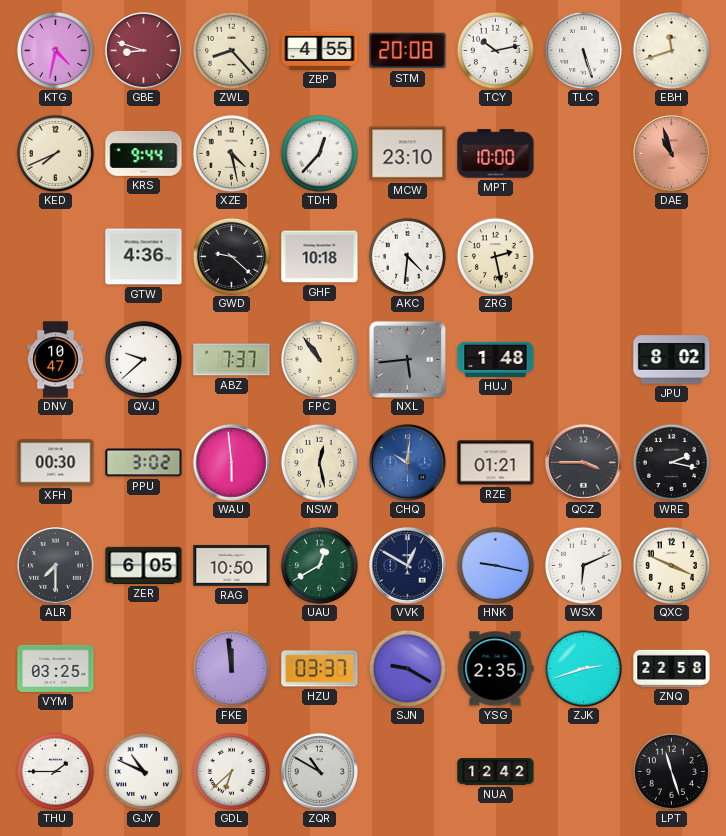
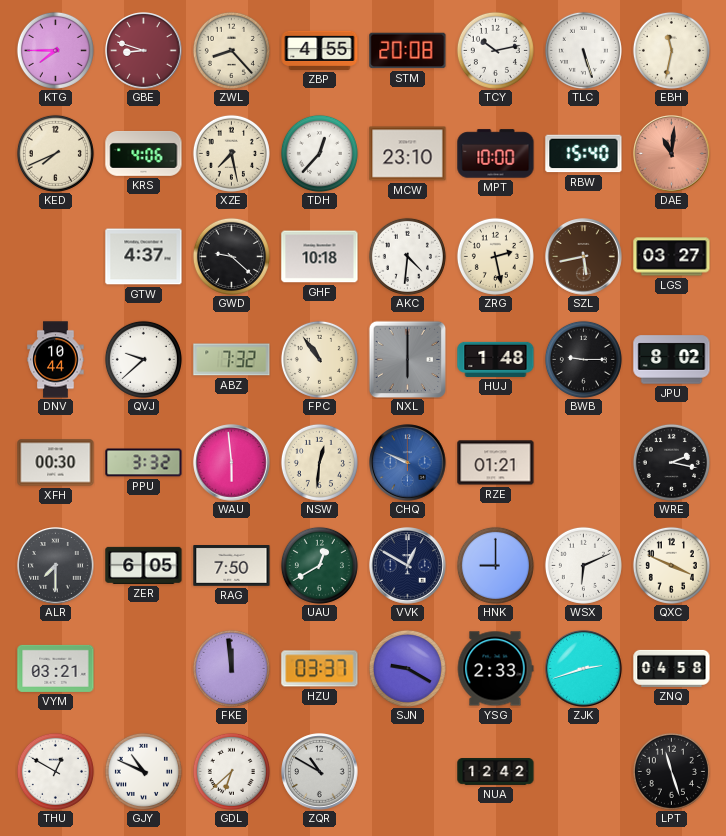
KTG: 4:32 -> 7:45 (55, 50)
EBH: 11:42 -> 11:32 (671, 50)
KRS: 9:44 -> 4:06 (144, 154)
XZE: 4:28 -> 7:28 (231, 153)
RBW: none -> 15:40 (584, 154)
DAE: 10:57 -> 11:01 (672, 154)
GTW: 4:36 -> 4:37 (144, 257)
SZL: none -> 5:43 (584, 257)
LGS: none -> 03:27 (672, 257)
DNV: 10:47 -> 10:44 (56, 360)
ABZ: 7:37 -> 7:32 (232, 360)
NXL: 5:44 -> 6:00 (407, 359)
BWB: none -> 9:15 (583, 359)
PPU: 3:02 -> 3:32 (144, 463)
NSW: 12:28 -> 12:31 (319, 462)
CHQ: 10:01 -> 9:49 (408, 463)
QCZ: 3:45 -> none (584, 463)
RAG: 10:50 -> 7:50 (232, 566)
HNK: 9:17 -> 9:00 (495, 565)
VYM: 03:25 -> 03:21 (56, 668)
YSG: 2:35 -> 2:33 (495, 669)
ZNQ: 22:58 -> 04:58 (672, 668)
THU: 1:45 -> 12:50 (55, 771)
